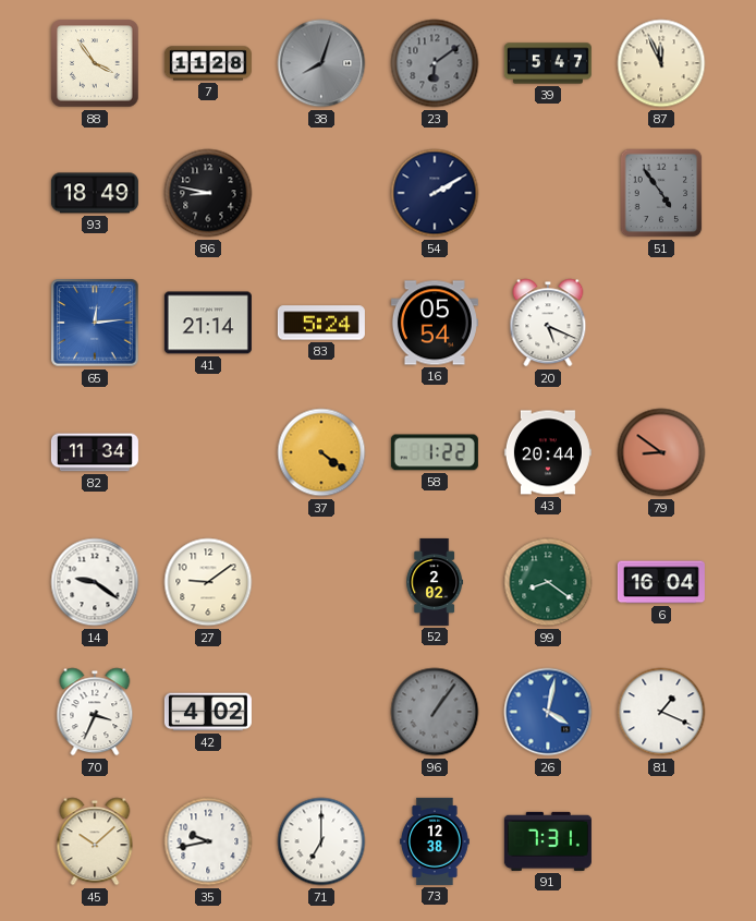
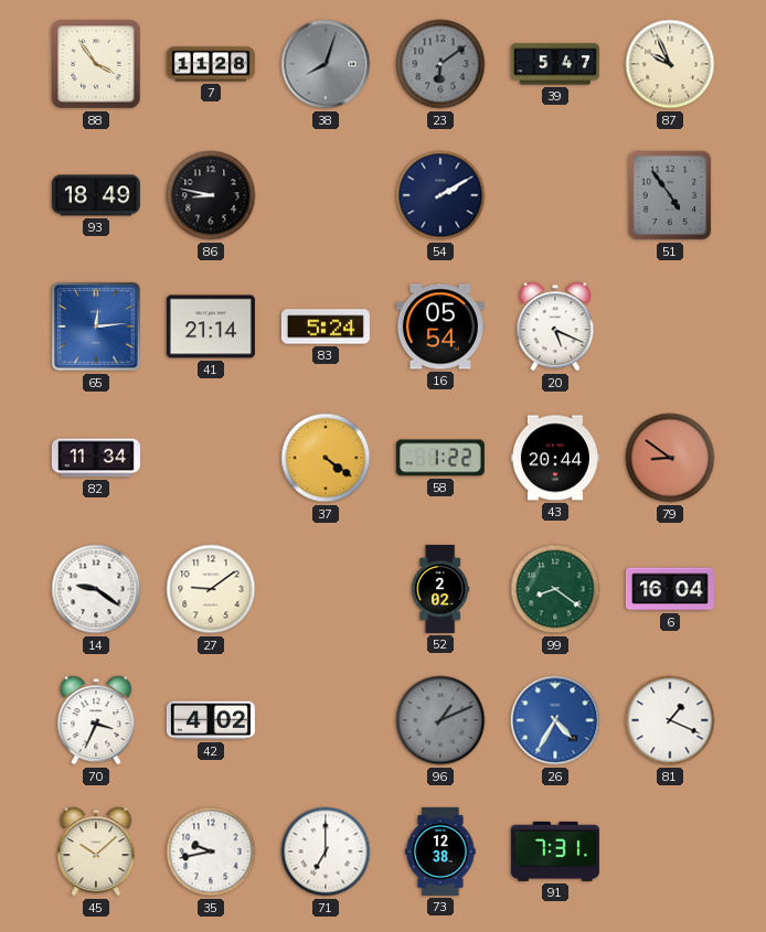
87: 11:56 -> 9:56 (670, 64)
96: 1:06 -> 1:11 (440, 720)
26: 4:02 -> 4:35 (555, 720)
